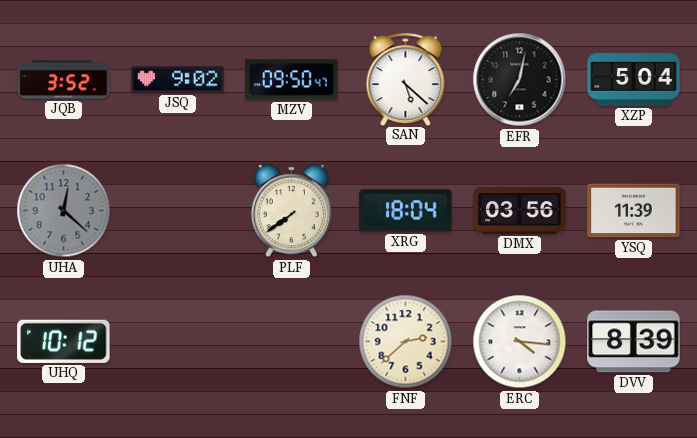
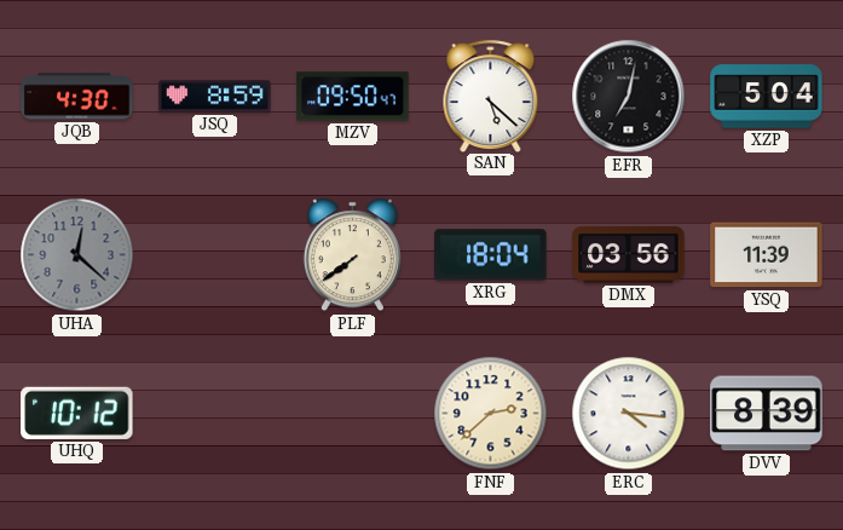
JQB: 3:52 -> 4:30 (77, 97)
JSQ: 9:02 -> 8:59 (215, 97)
